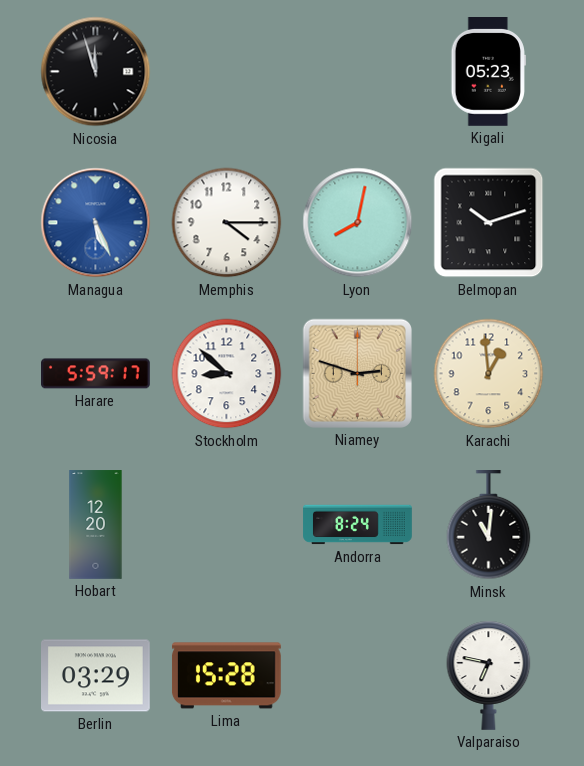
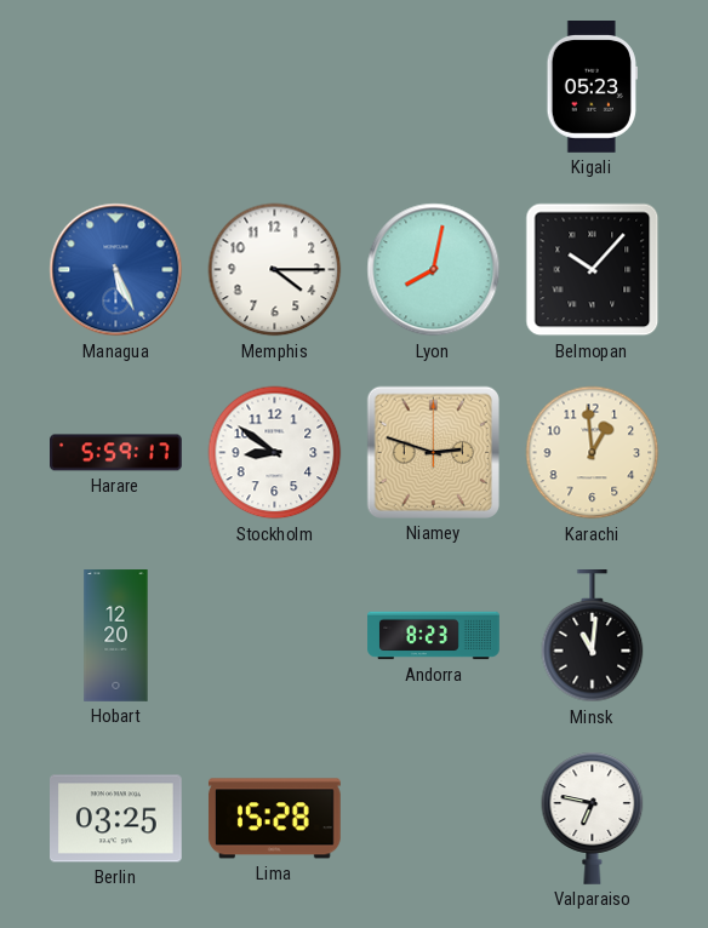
Nicosia: 11:57 -> none (96, 72)
Belmopan: 10:12 -> 10:07 (593, 270)
Stockholm: 8:52 -> 8:51 (275, 453)
Andorra: 8:24 -> 8:23 (434, 636)
Berlin: 03:29 -> 03:25 (116, 819)
